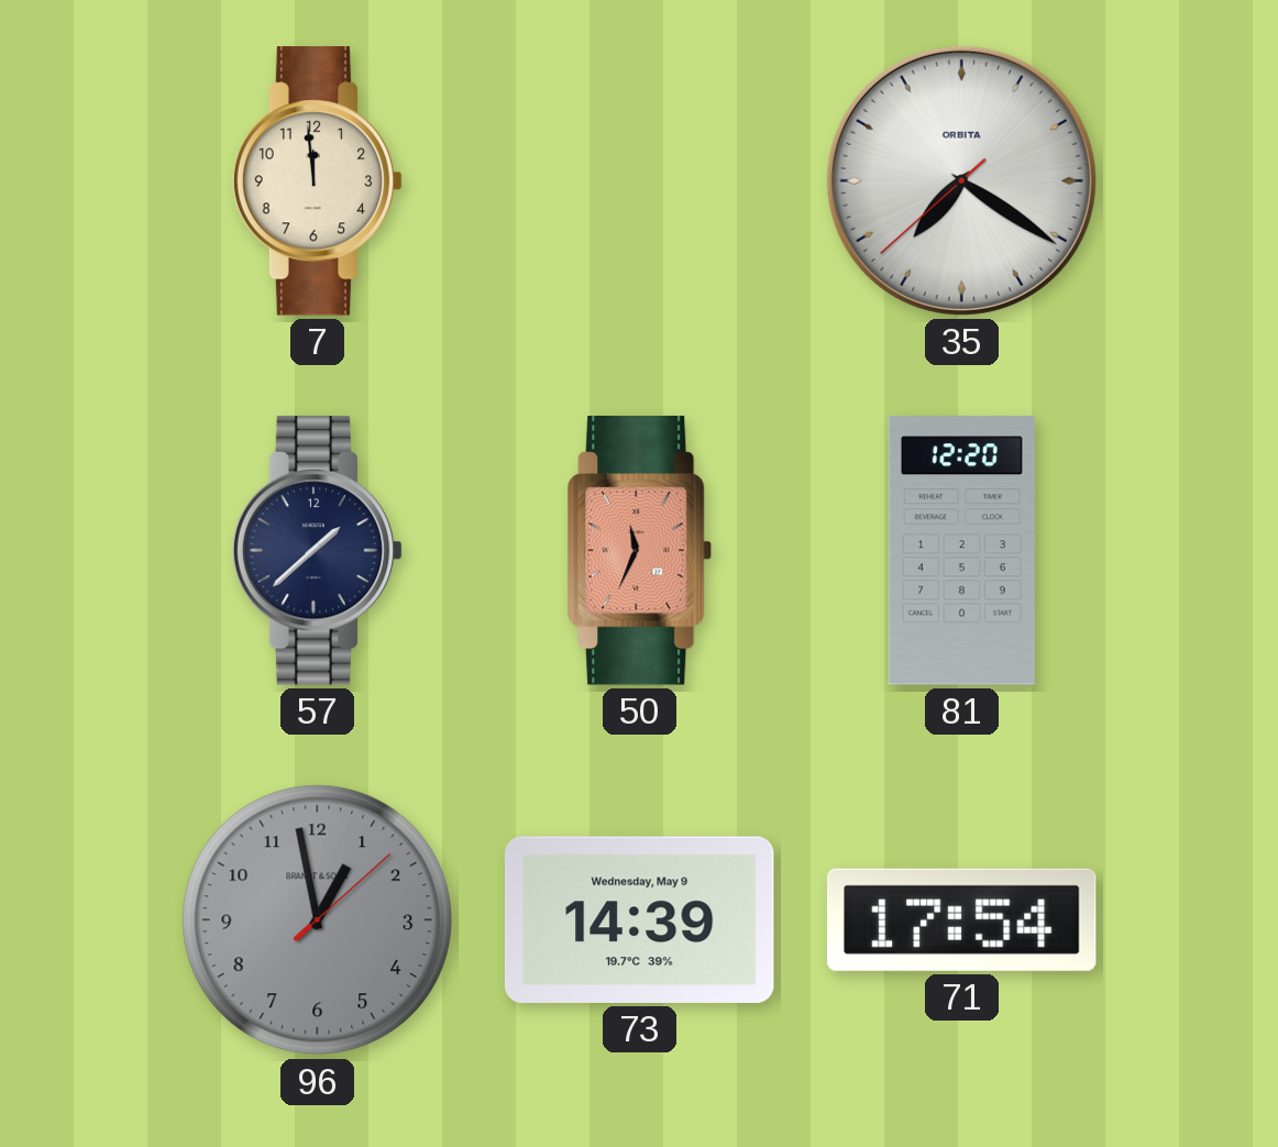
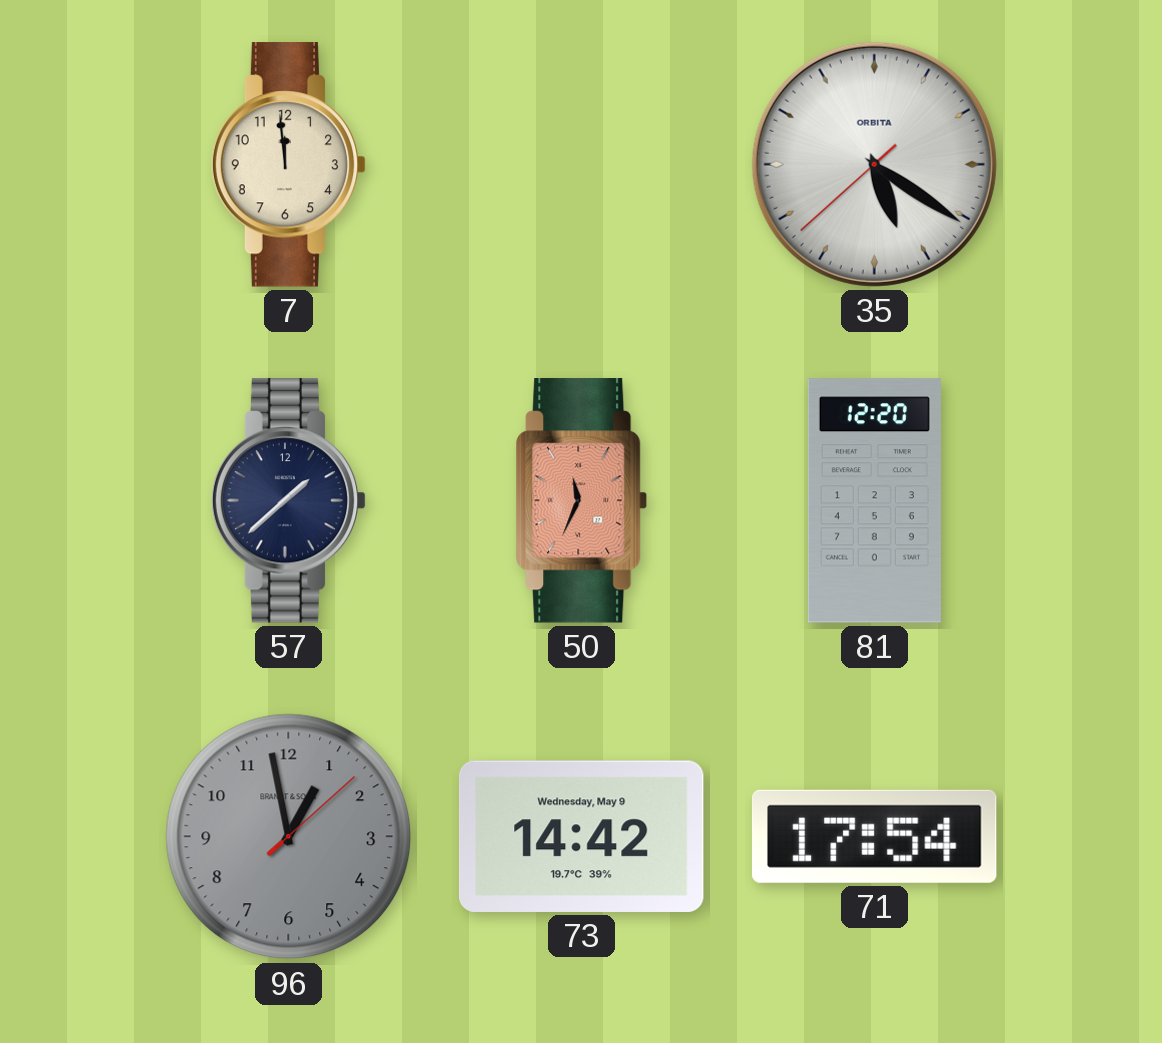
35: 7:20 -> 5:20 (874, 164)
73: 14:39 -> 14:42 (581, 836)
